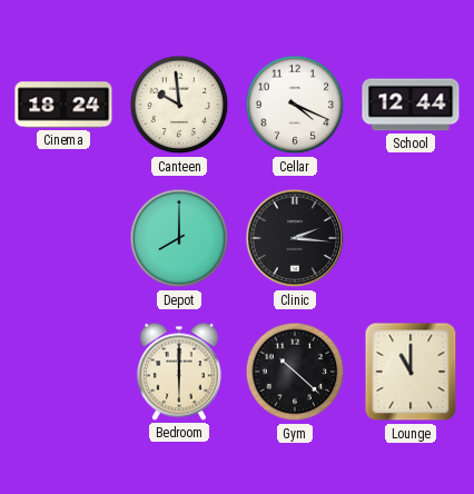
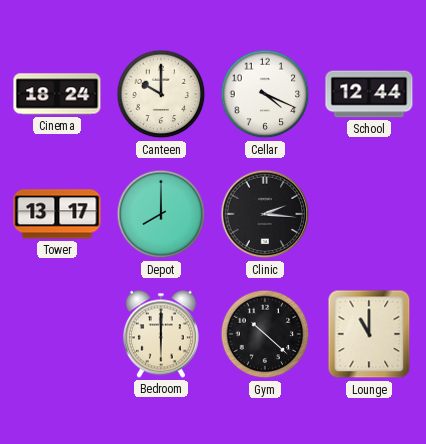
Canteen: 9:59 -> 10:00 (161, 94)
Tower: none -> 13:17 (57, 214)
